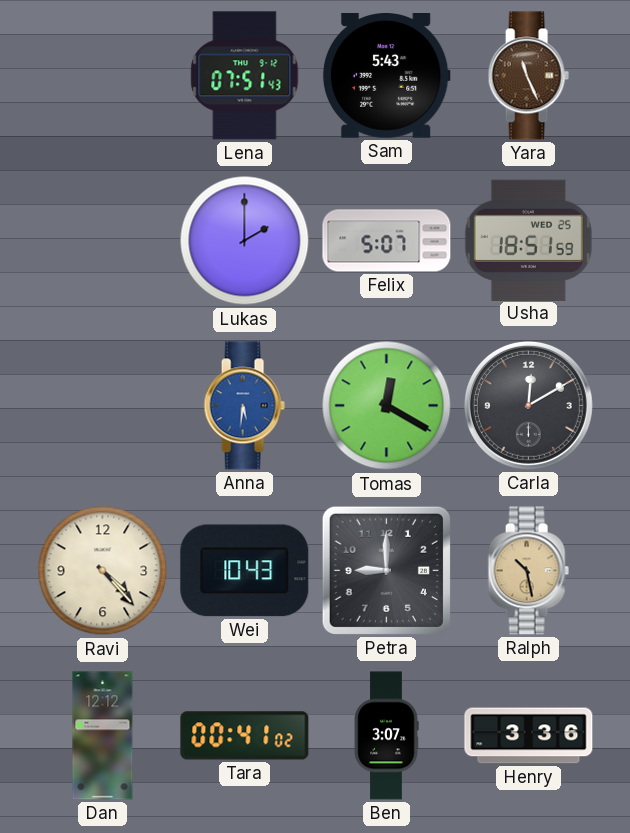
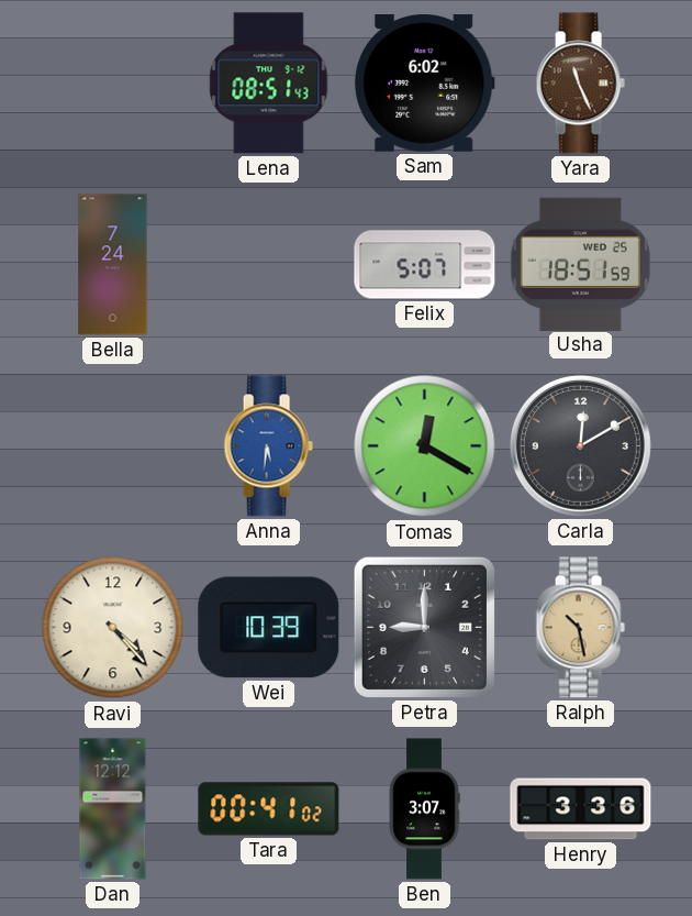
Lena: 07:51 -> 08:51 (269, 84)
Sam: 5:43 -> 6:02 (424, 84)
Bella: none -> 7:24 (113, 265)
Lukas: 2:00 -> none (245, 241)
Wei: 10:43 -> 10:39 (269, 628)
